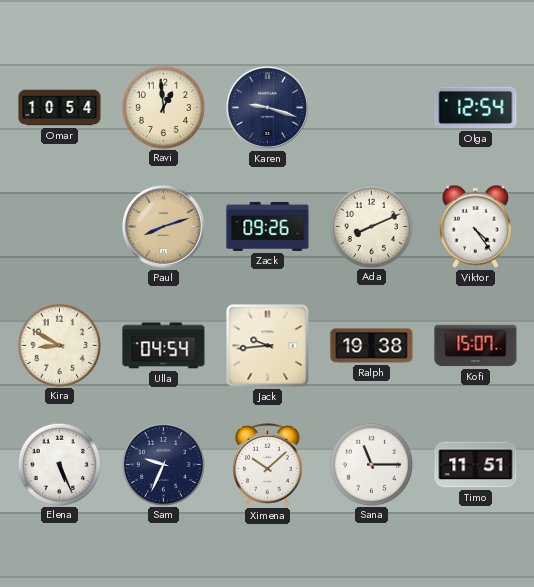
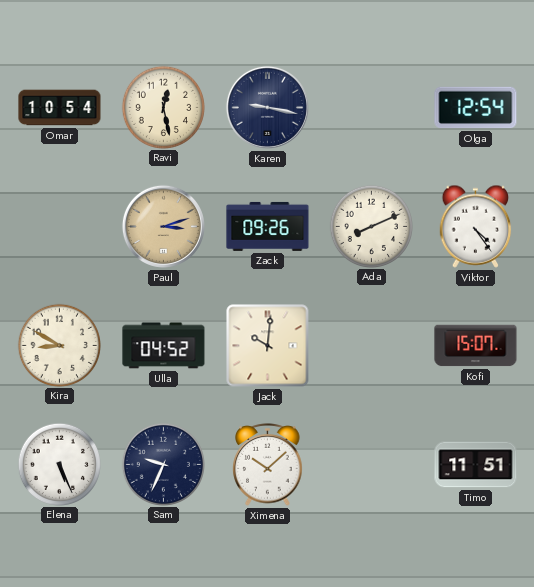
Ravi: 12:59 -> 12:28 (163, 107)
Karen: 9:18 -> 9:17 (267, 107)
Paul: 8:12 -> 3:12 (163, 226)
Ulla: 04:54 -> 04:52 (164, 346)
Jack: 9:44 -> 10:01 (268, 346)
Ralph: 19:38 -> none (372, 346)
Sana: 11:15 -> none (371, 464)
